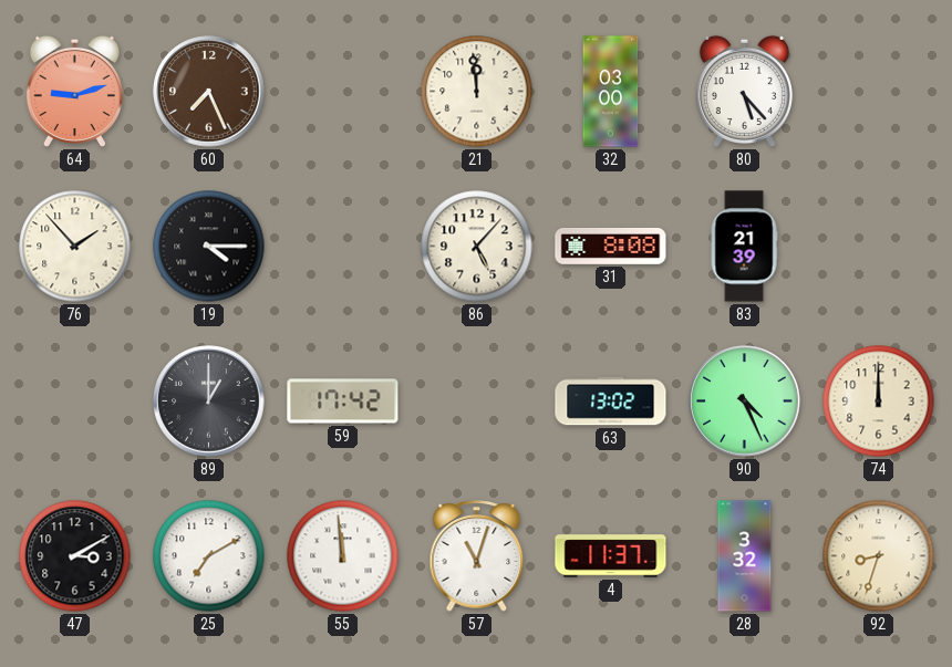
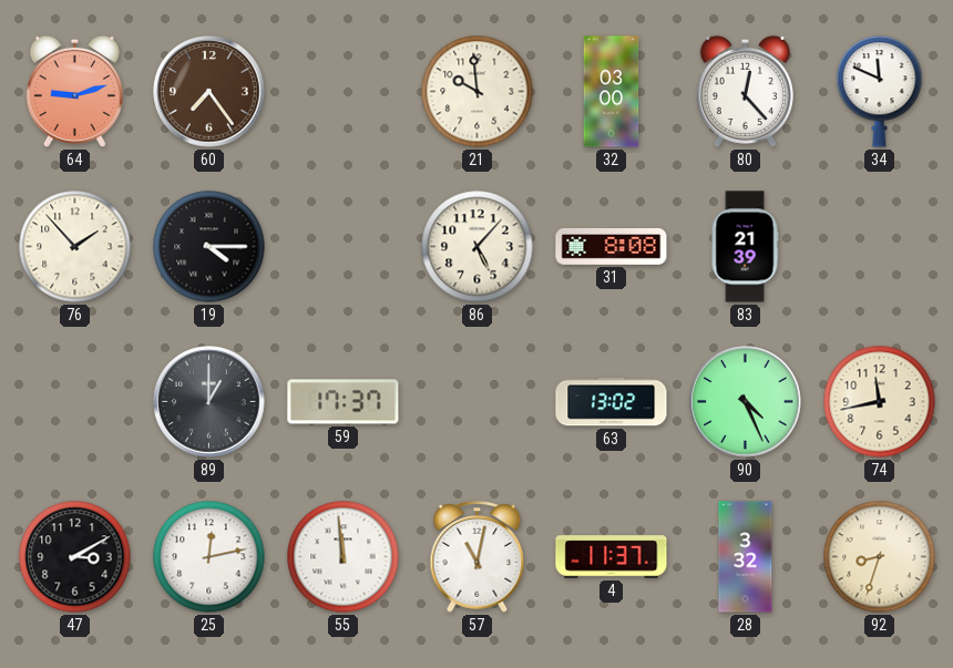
60: 7:26 -> 7:24 (209, 92)
21: 11:59 -> 9:59 (478, 92)
80: 5:23 -> 12:23 (745, 91)
34: none -> 11:49 (880, 92)
59: 17:42 -> 17:37 (344, 402)
74: 12:00 -> 11:43 (880, 402)
25: 7:10 -> 12:13 (209, 557)
57: 11:03 -> 11:02 (478, 557)
